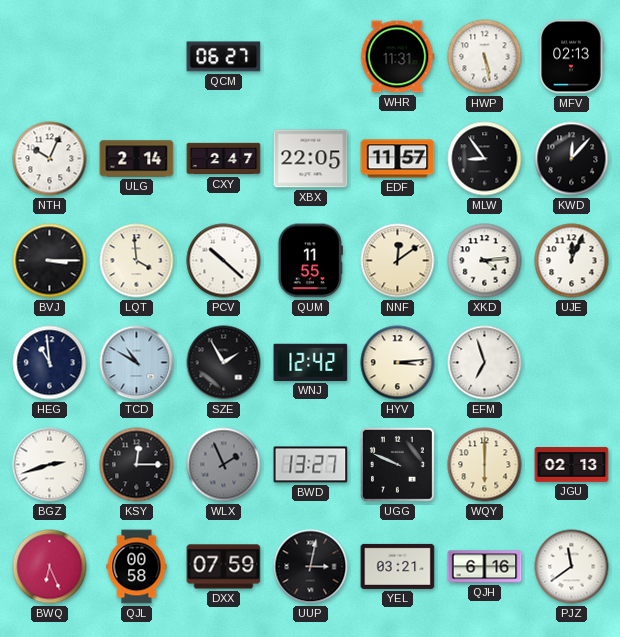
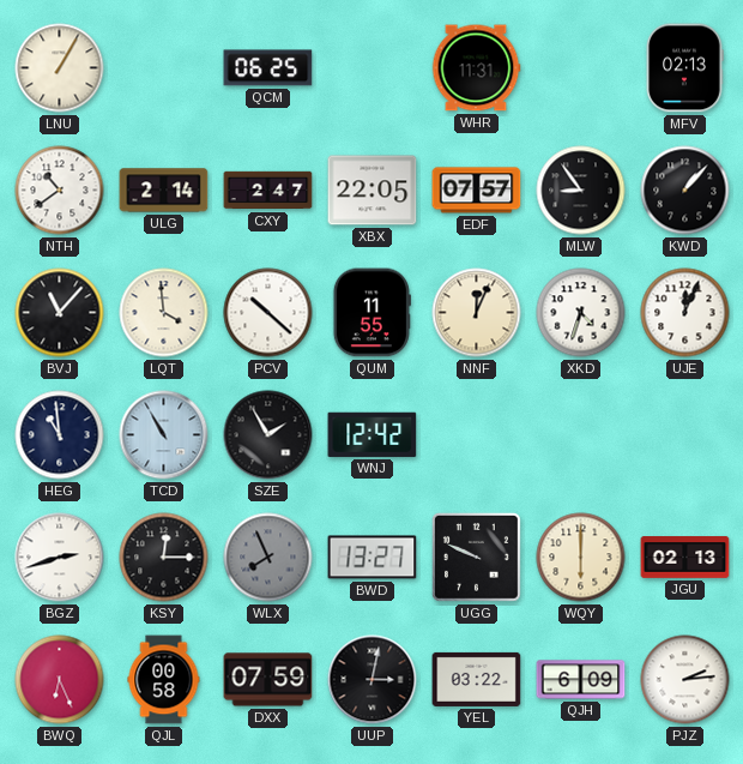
LNU: none -> 1:05 (60, 68)
QCM: 06:27 -> 06:25 (268, 68)
HWP: 5:28 -> none (485, 57)
NTH: 10:04 -> 10:39 (60, 191)
EDF: 11:57 -> 07:57 (477, 191)
KWD: 12:07 -> 1:07 (685, 191)
BVJ: 3:15 -> 11:07 (60, 313)
NNF: 12:09 -> 12:04 (477, 313)
XKD: 4:14 -> 4:33 (581, 313)
TCD: 10:50 -> 10:55 (164, 435)
HYV: 3:14 -> none (398, 363)
EFM: 6:57 -> none (485, 363)
WLX: 1:56 -> 7:56 (268, 558)
YEL: 03:21 -> 03:22 (477, 679)
QJH: 6:16 -> 6:09 (581, 680)
PJZ: 11:39 -> 2:14 (685, 680)
